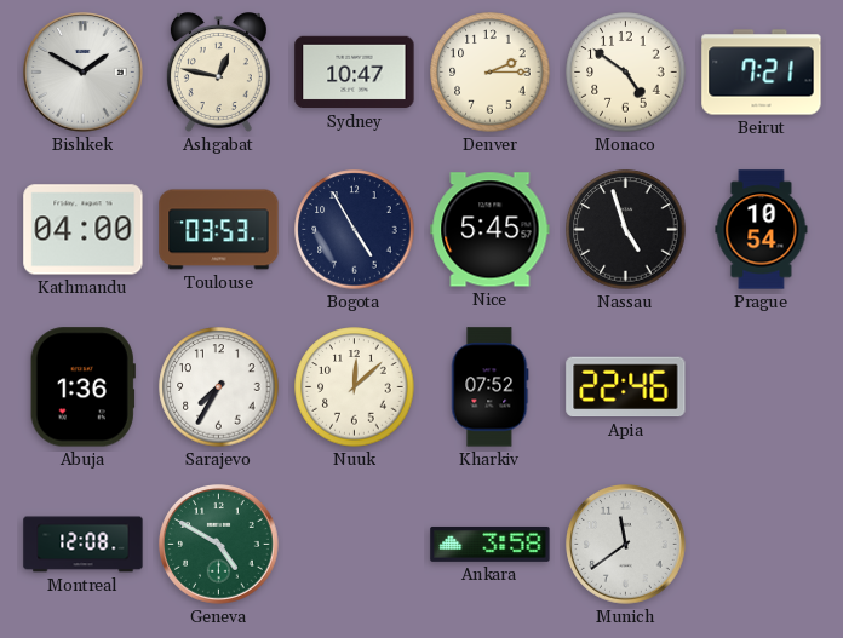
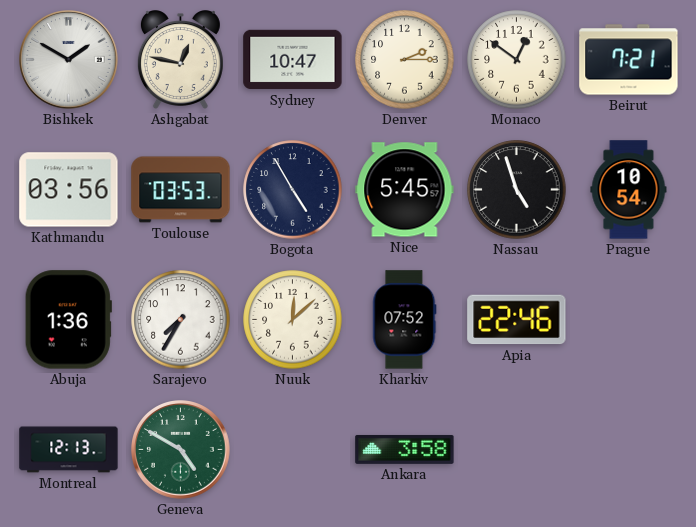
Monaco: 4:51 -> 12:51 (517, 60)
Kathmandu: 04:00 -> 03:56 (69, 190)
Montreal: 12:08 -> 12:13 (69, 450)
Munich: 11:39 -> none (626, 545)
